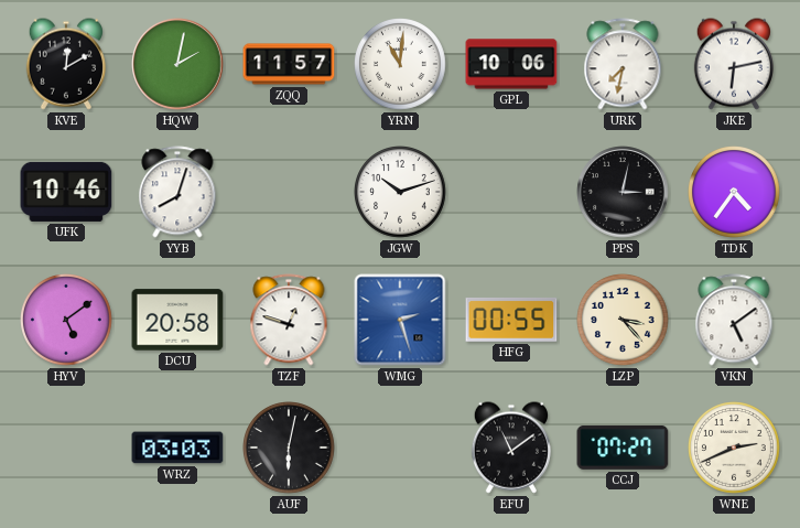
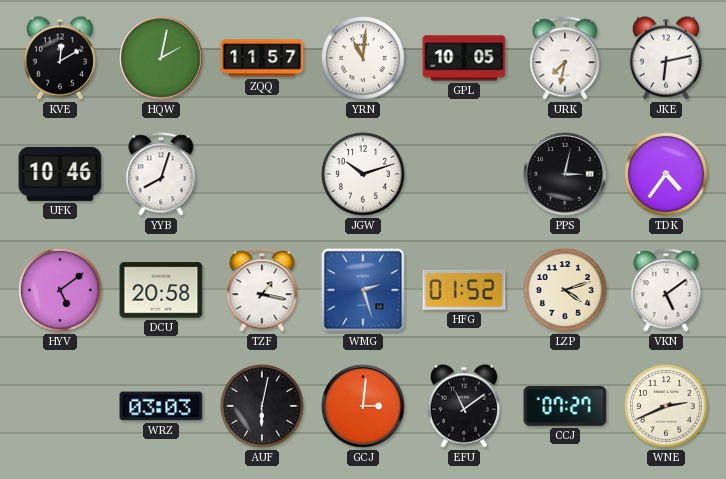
GPL: 10:06 -> 10:05 (464, 58)
TZF: 12:48 -> 1:17 (262, 290)
HFG: 00:55 -> 01:52 (464, 290)
LZP: 3:23 -> 4:12 (566, 291)
GCJ: none -> 3:01 (363, 406)
